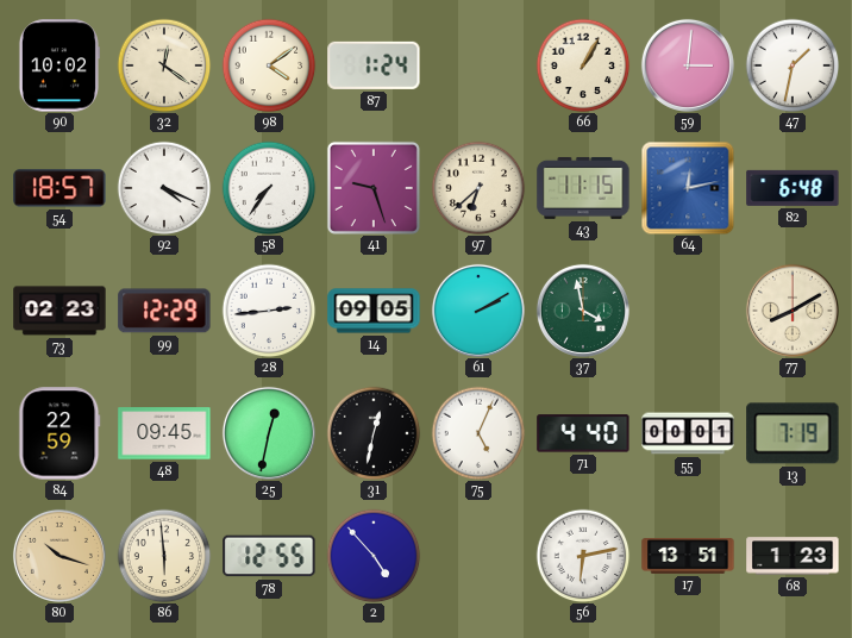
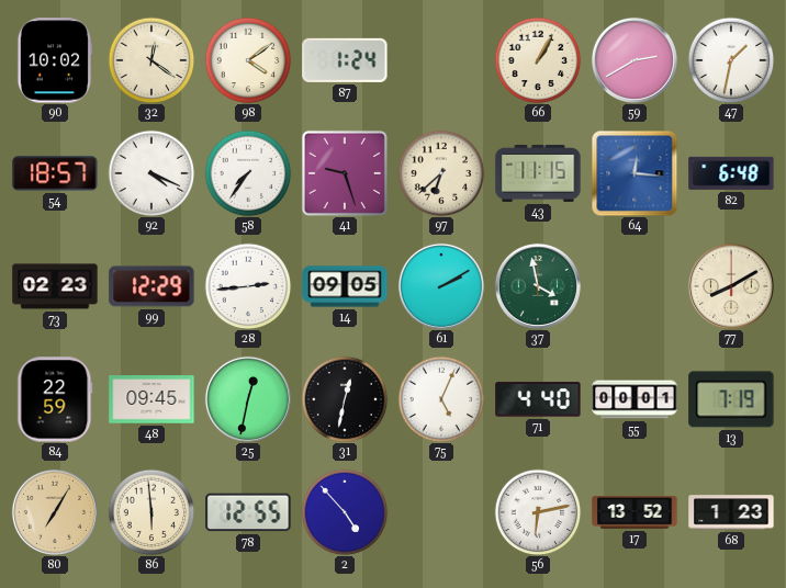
59: 3:01 -> 2:40 (635, 60)
64: 12:13 -> 12:16 (635, 173)
80: 10:18 -> 7:05 (55, 512)
17: 13:51 -> 13:52 (635, 512)
